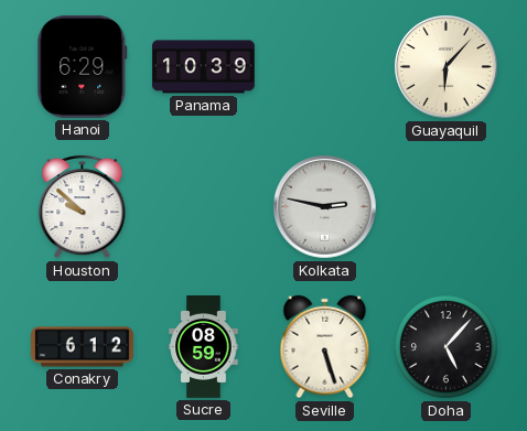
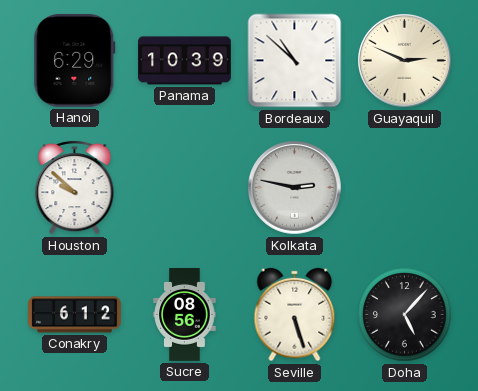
Bordeaux: none -> 10:52 (295, 61)
Guayaquil: 6:07 -> 2:49 (405, 61)
Sucre: 08:59 -> 08:56 (185, 315)
